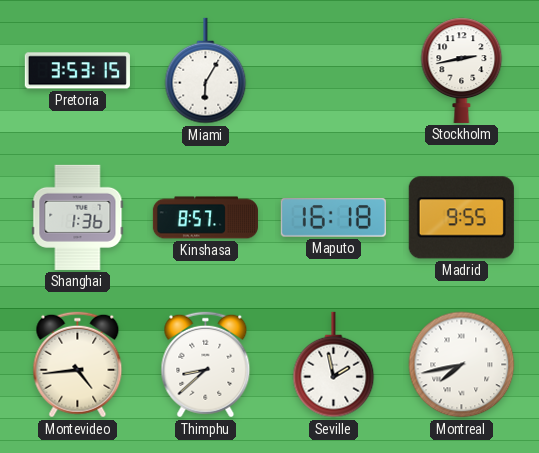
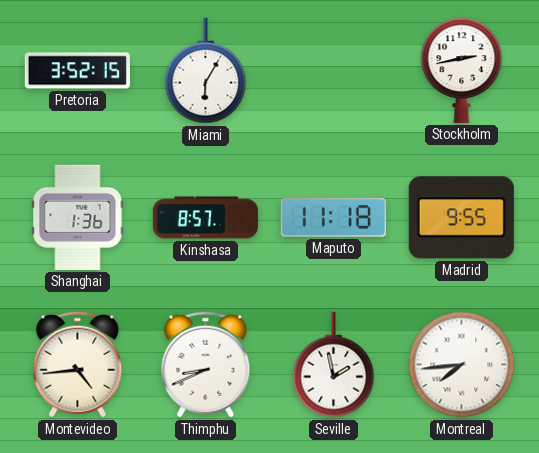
Pretoria: 3:53 -> 3:52 (77, 71)
Maputo: 16:18 -> 11:18 (333, 218)
Thimphu: 8:38 -> 8:41 (206, 365)
Montreal: 7:43 -> 7:44 (462, 365)
